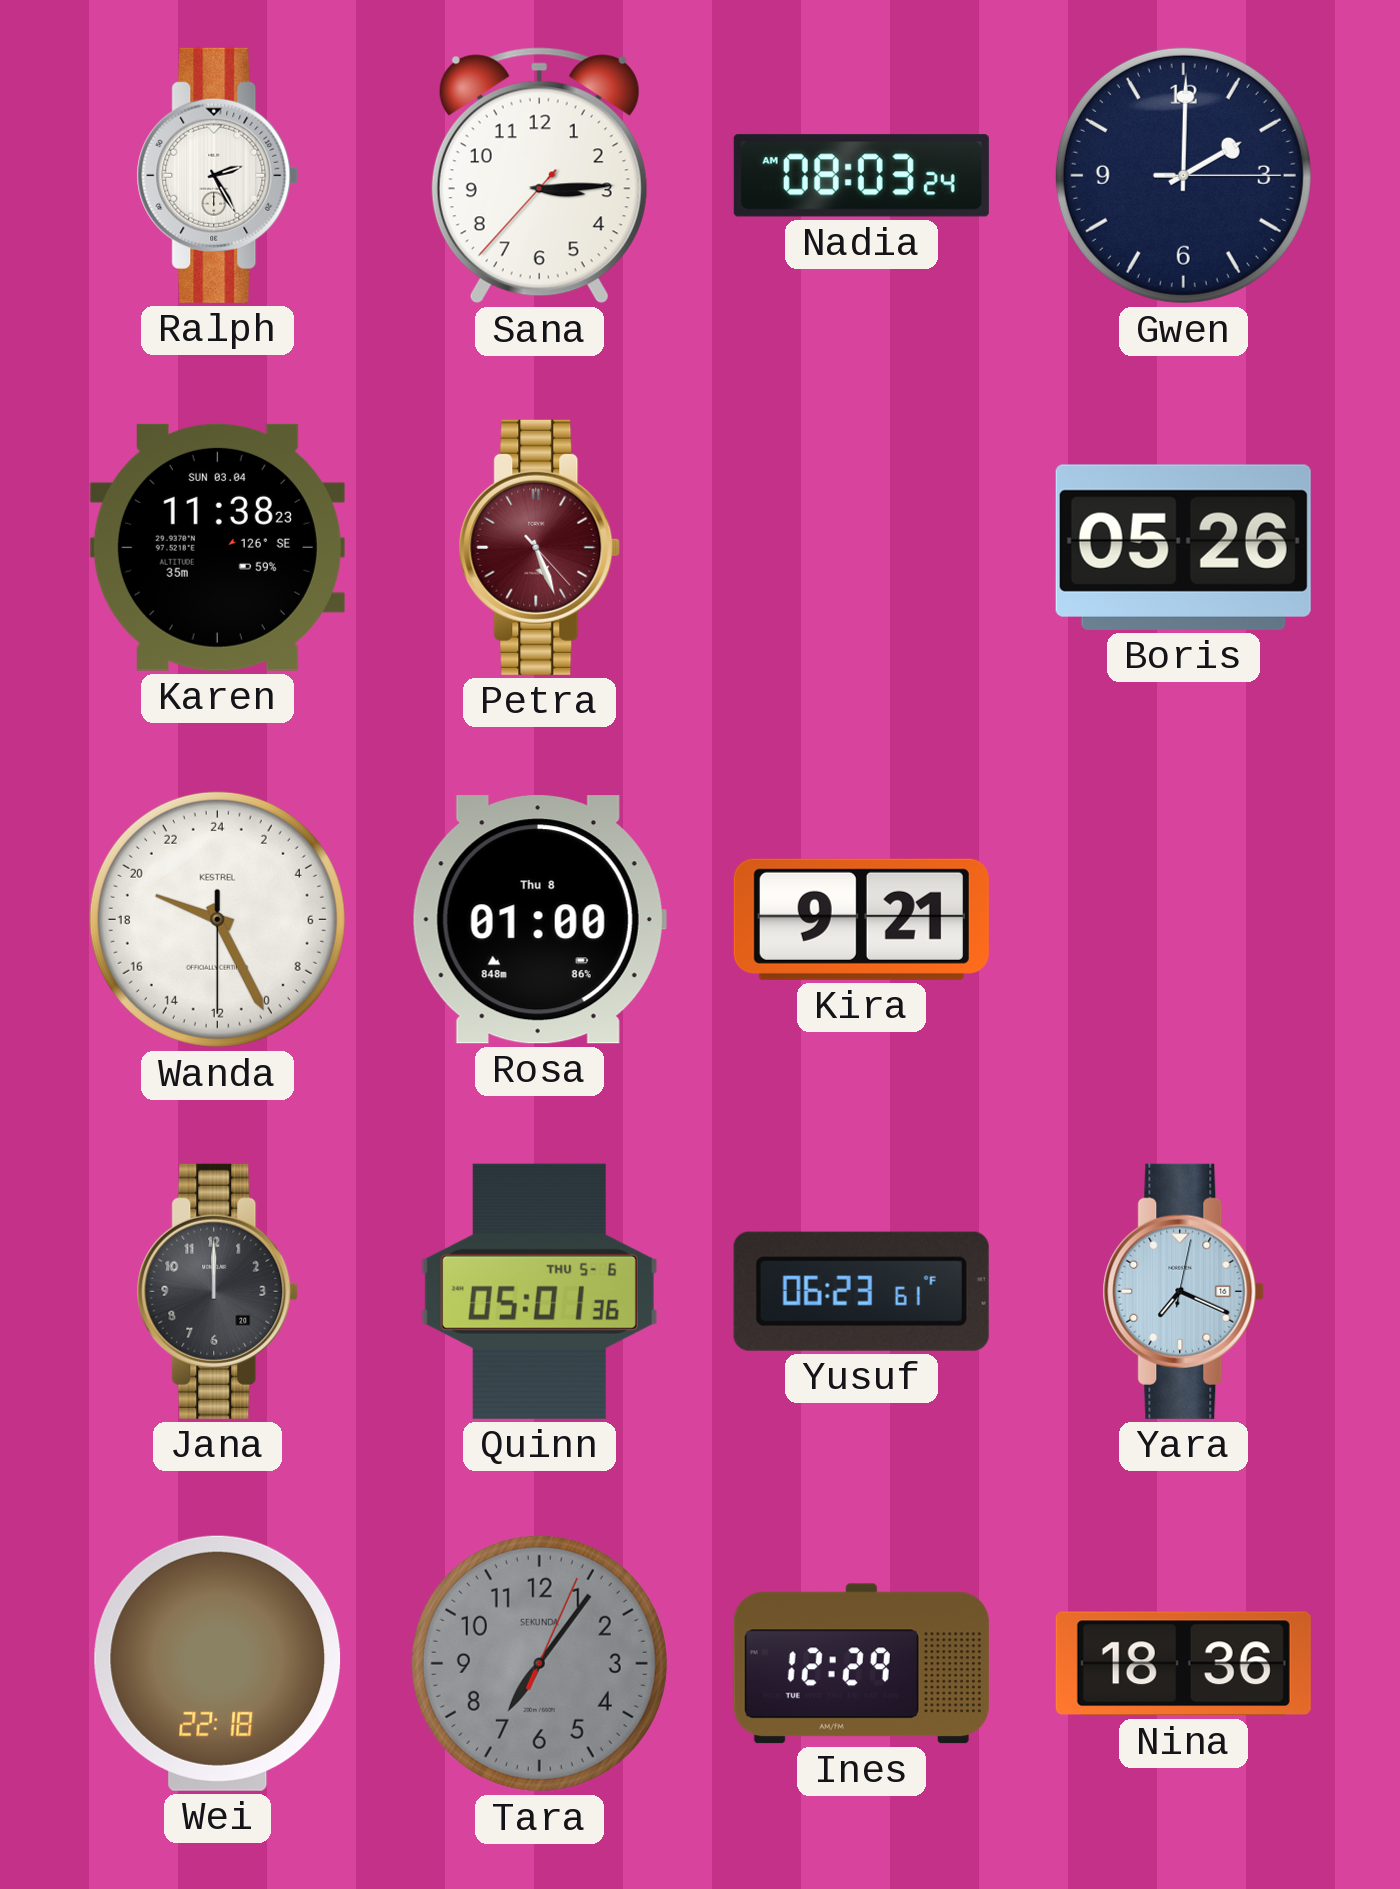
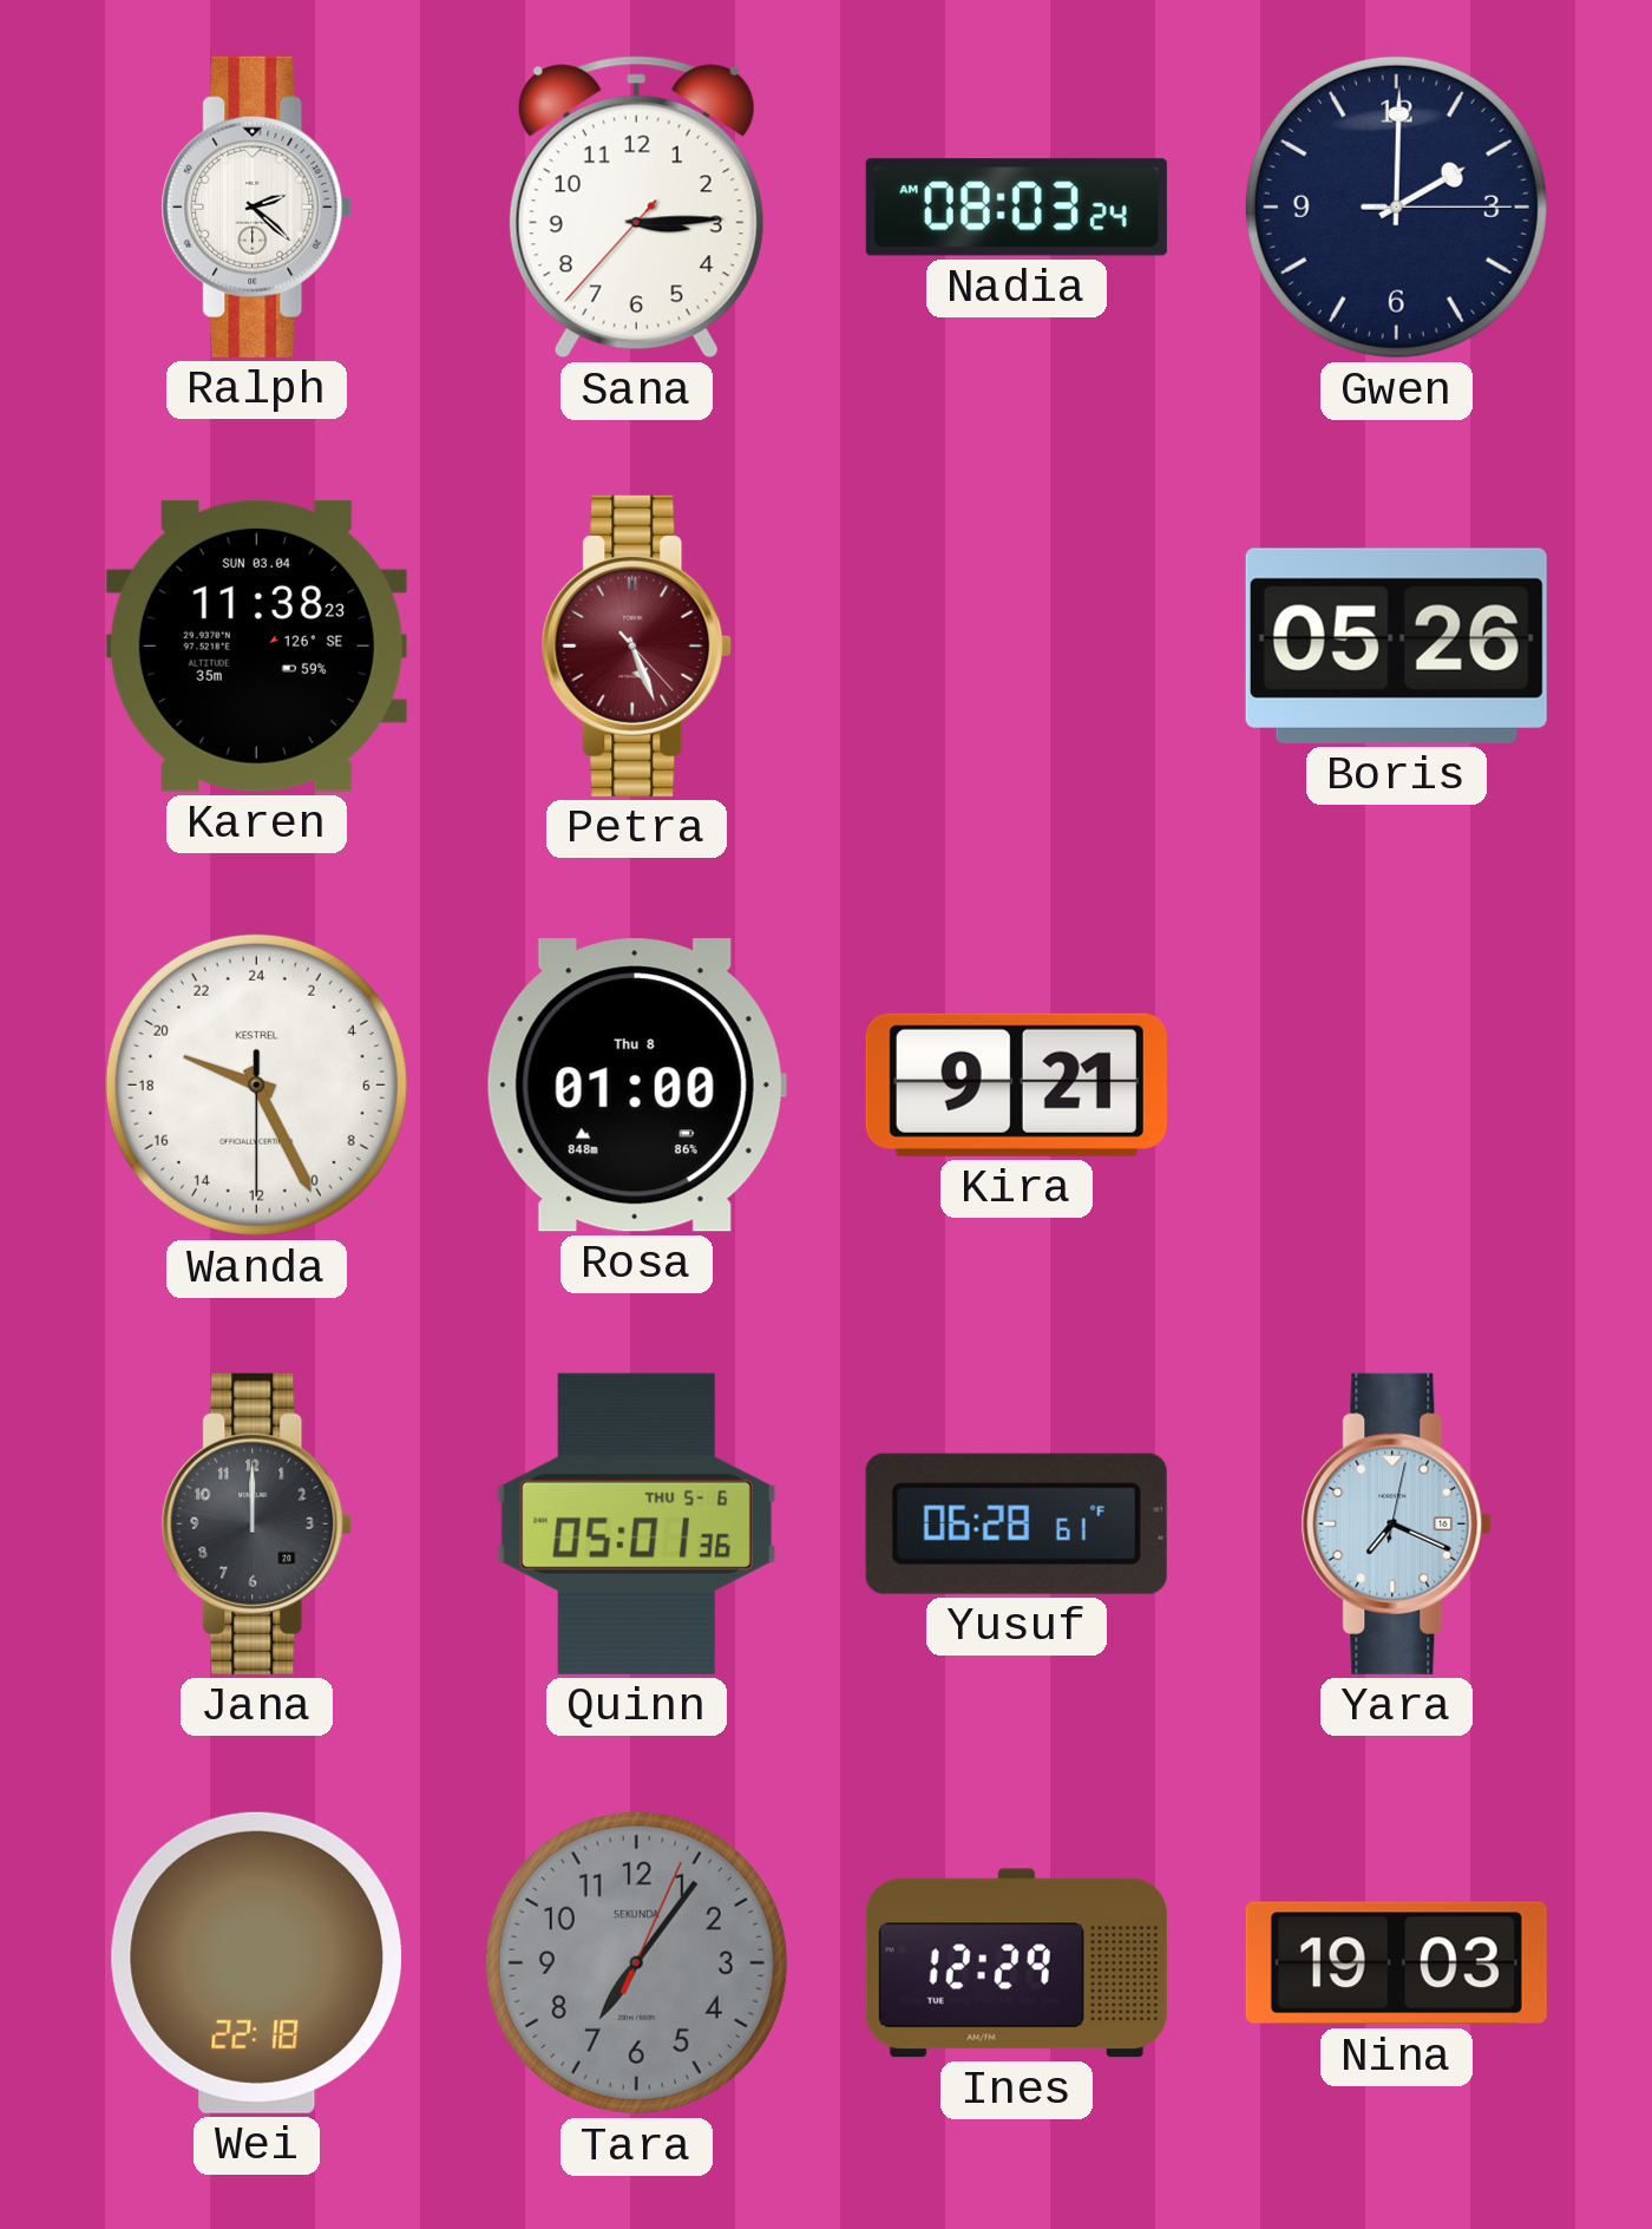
Ralph: 2:25 -> 2:22 (257, 206)
Yusuf: 06:23 -> 06:28 (1016, 1523)
Nina: 18:36 -> 19:03 (1396, 1964)
